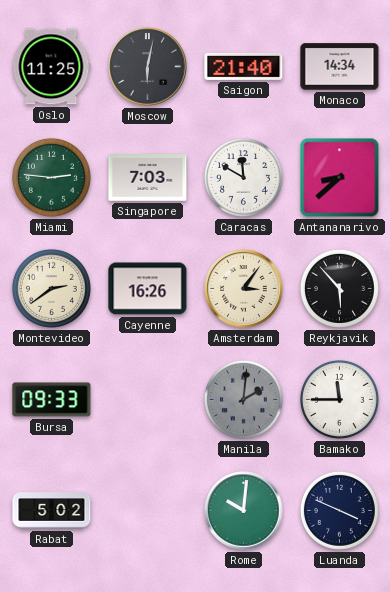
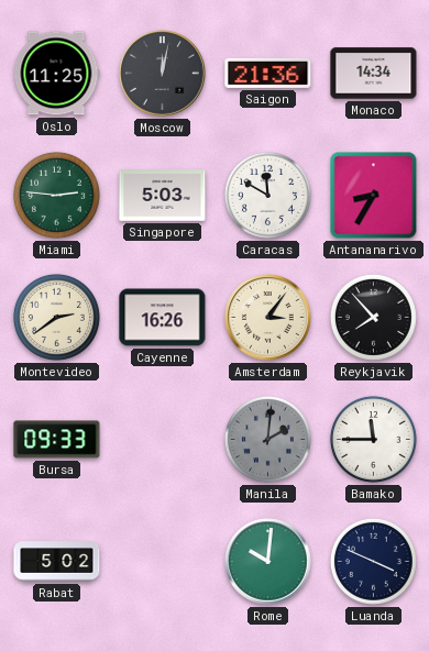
Moscow: 6:02 -> 12:02 (163, 74)
Saigon: 21:40 -> 21:36 (268, 73)
Singapore: 7:03 -> 5:03 (163, 196)
Antananarivo: 8:38 -> 8:35 (374, 196)
Reykjavik: 5:53 -> 7:53 (373, 317)
